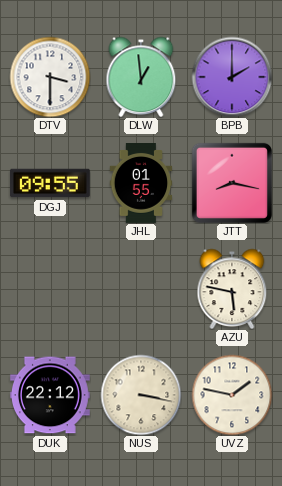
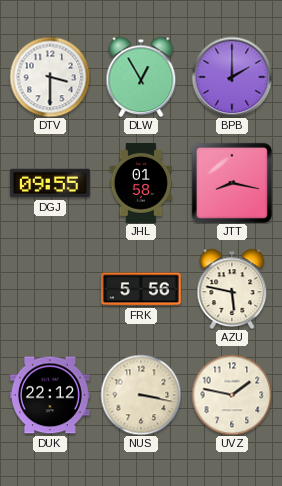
DLW: 12:59 -> 12:55 (141, 77)
JHL: 01:55 -> 01:58 (141, 184)
FRK: none -> 5:56 (142, 289)
